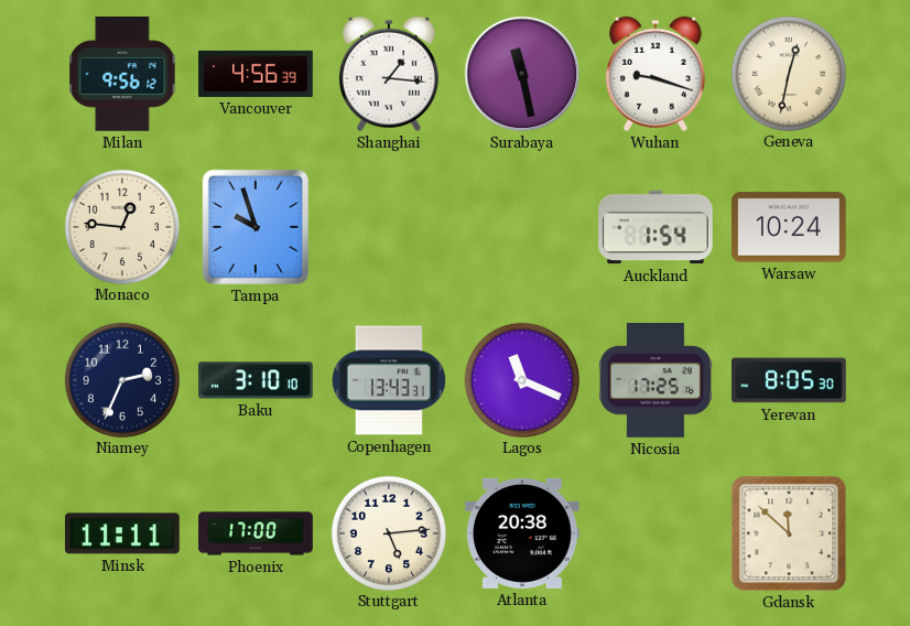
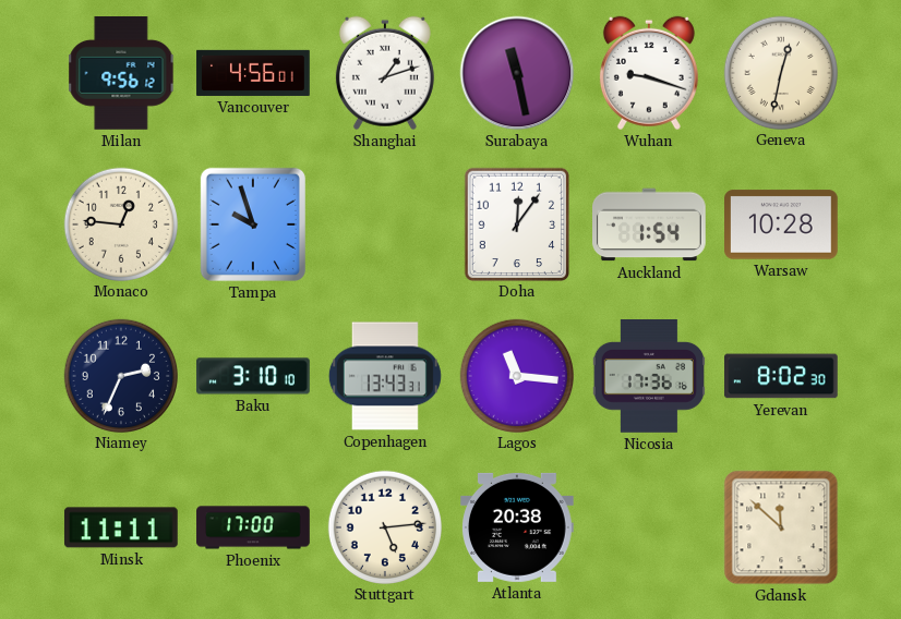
Vancouver: 4:56:39 -> 4:56:01 (253, 73)
Shanghai: 1:16 -> 1:12 (385, 73)
Doha: none -> 12:06 (516, 223)
Warsaw: 10:24 -> 10:28 (782, 224)
Lagos: 11:19 -> 11:16 (516, 375)
Nicosia: 17:25 -> 17:36 (648, 377)
Yerevan: 8:05 -> 8:02 (782, 376)
